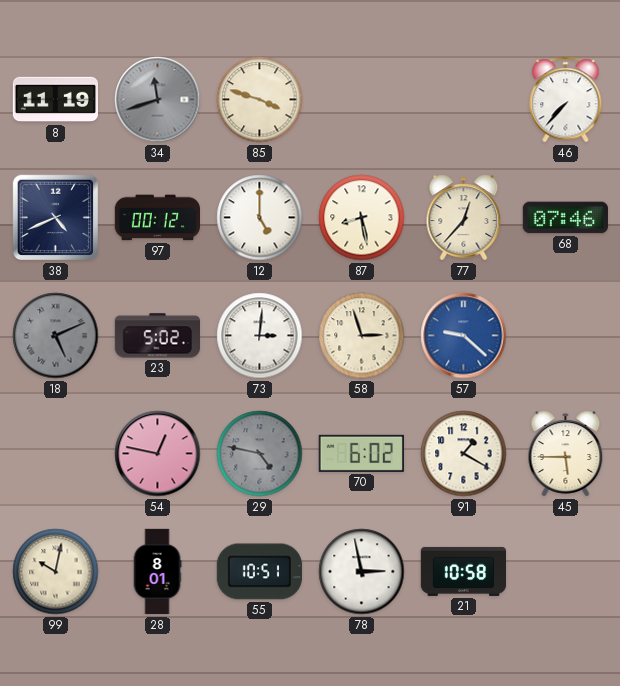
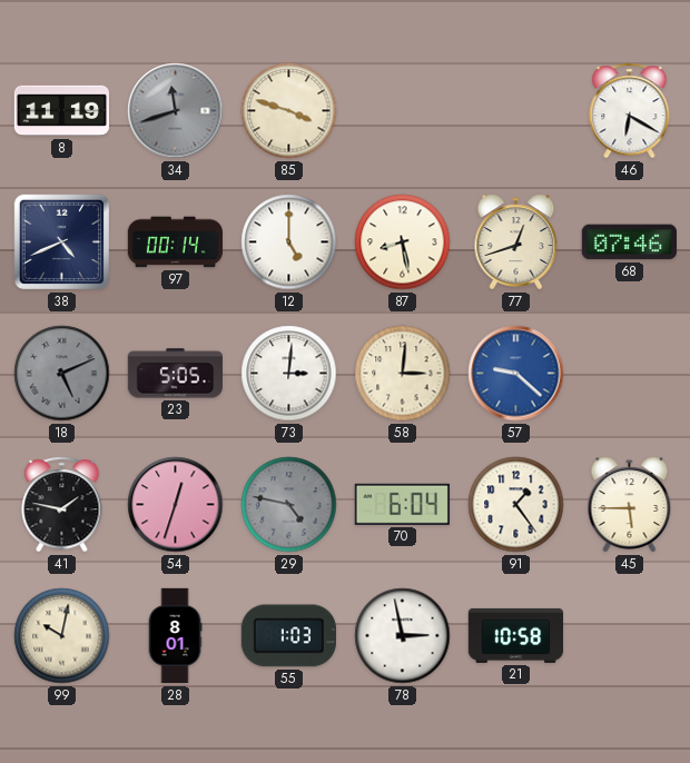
46: 7:37 -> 6:20 (630, 111)
97: 00:12 -> 00:14 (175, 242)
77: 12:37 -> 12:42 (516, 242)
23: 5:02 -> 5:05 (175, 374)
58: 2:57 -> 3:01 (403, 374)
41: none -> 1:47 (62, 505)
54: 12:47 -> 12:33 (176, 505)
70: 6:02 -> 6:04 (402, 504)
91: 1:20 -> 1:24 (516, 505)
55: 10:51 -> 1:03 (288, 636)
